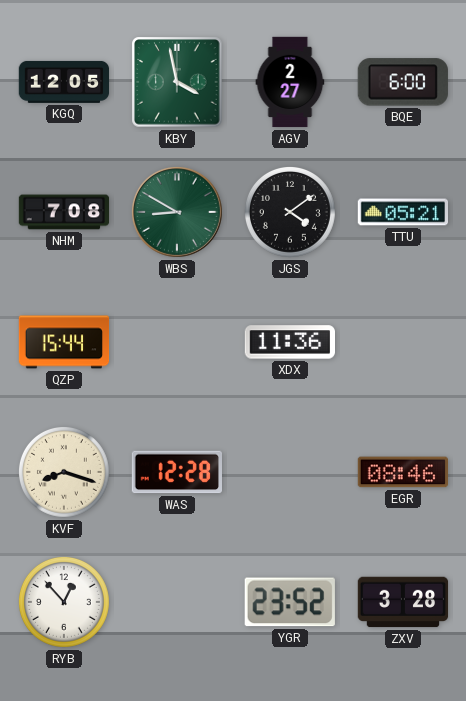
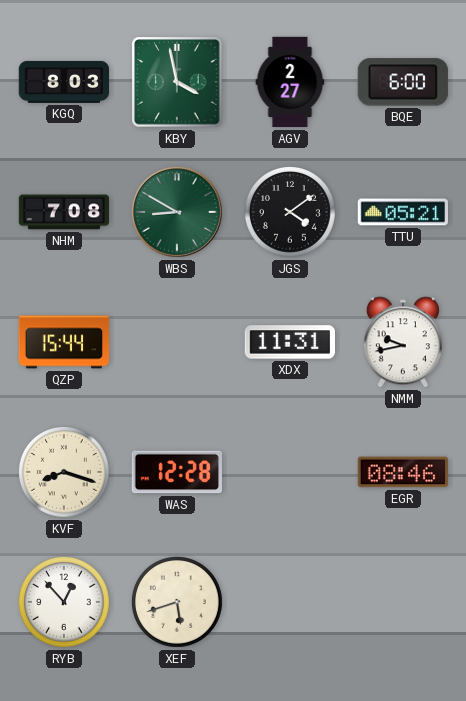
KGQ: 12:05 -> 8:03 (64, 82)
XDX: 11:36 -> 11:31 (289, 342)
NMM: none -> 9:43 (403, 342)
XEF: none -> 5:42 (177, 602)
YGR: 23:52 -> none (290, 602)
ZXV: 3:28 -> none (403, 602)
